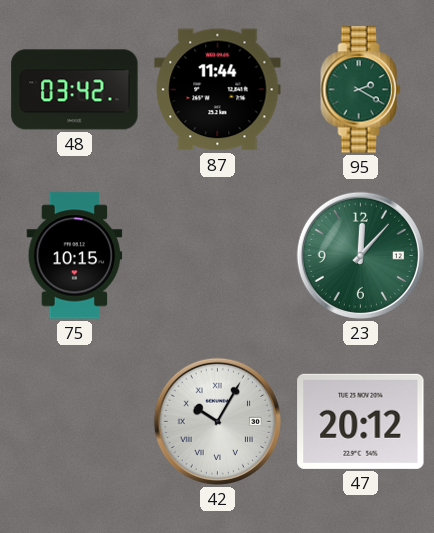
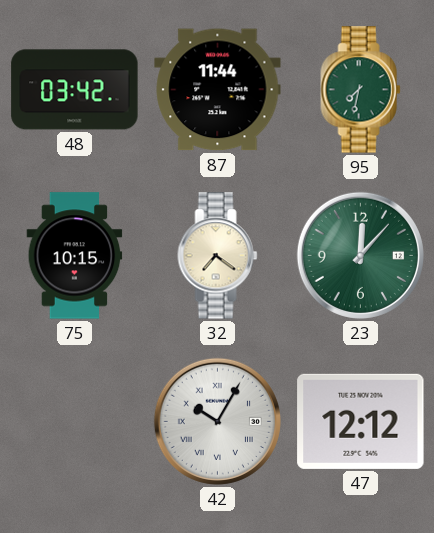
95: 2:20 -> 7:32 (361, 90)
32: none -> 7:21 (218, 256)
47: 20:12 -> 12:12 (361, 421)
